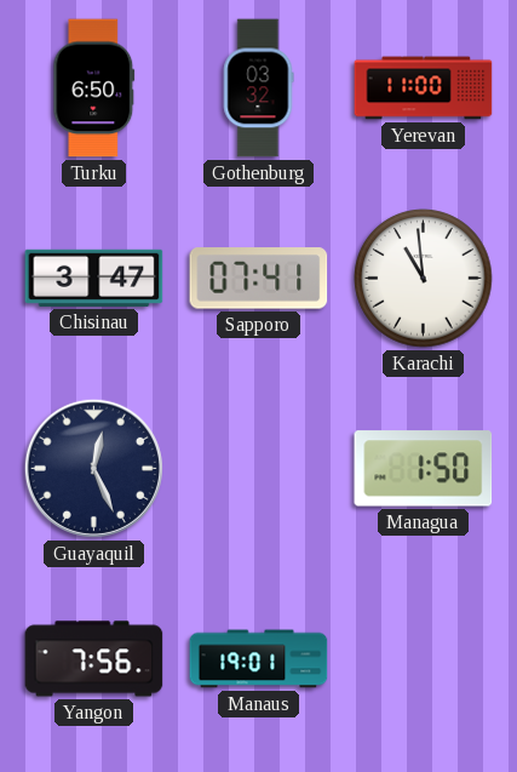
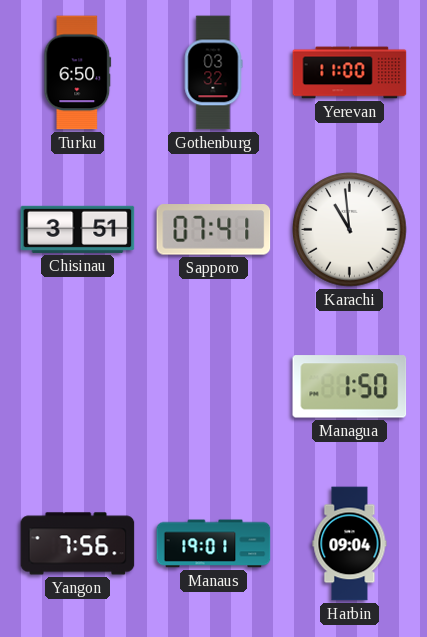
Chisinau: 3:47 -> 3:51 (78, 229)
Guayaquil: 12:26 -> none (93, 468)
Harbin: none -> 09:04 (350, 544)
